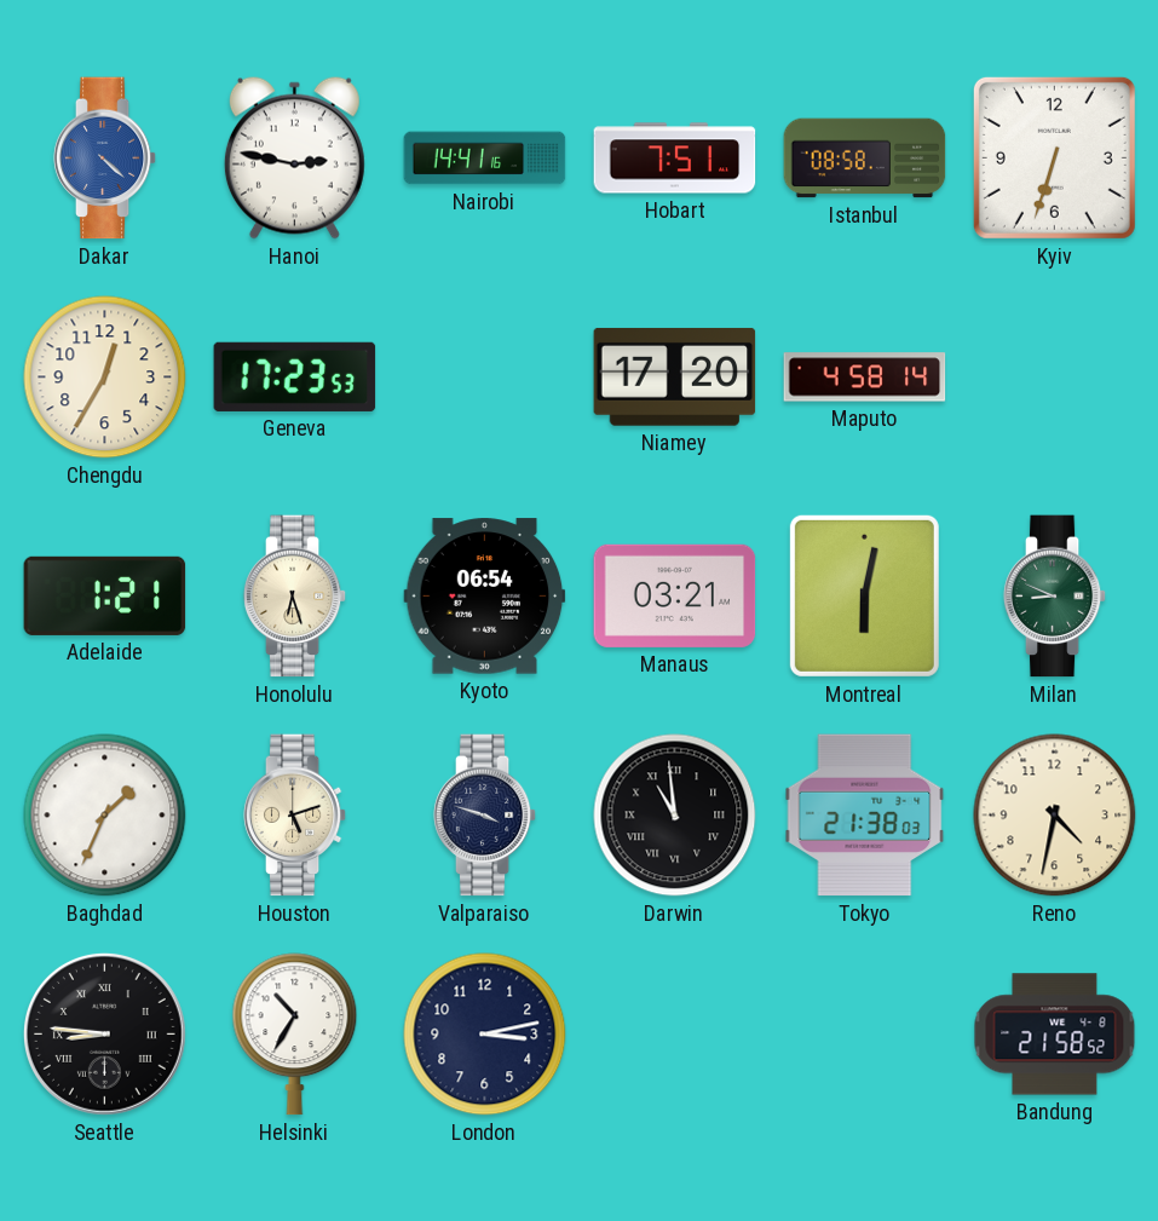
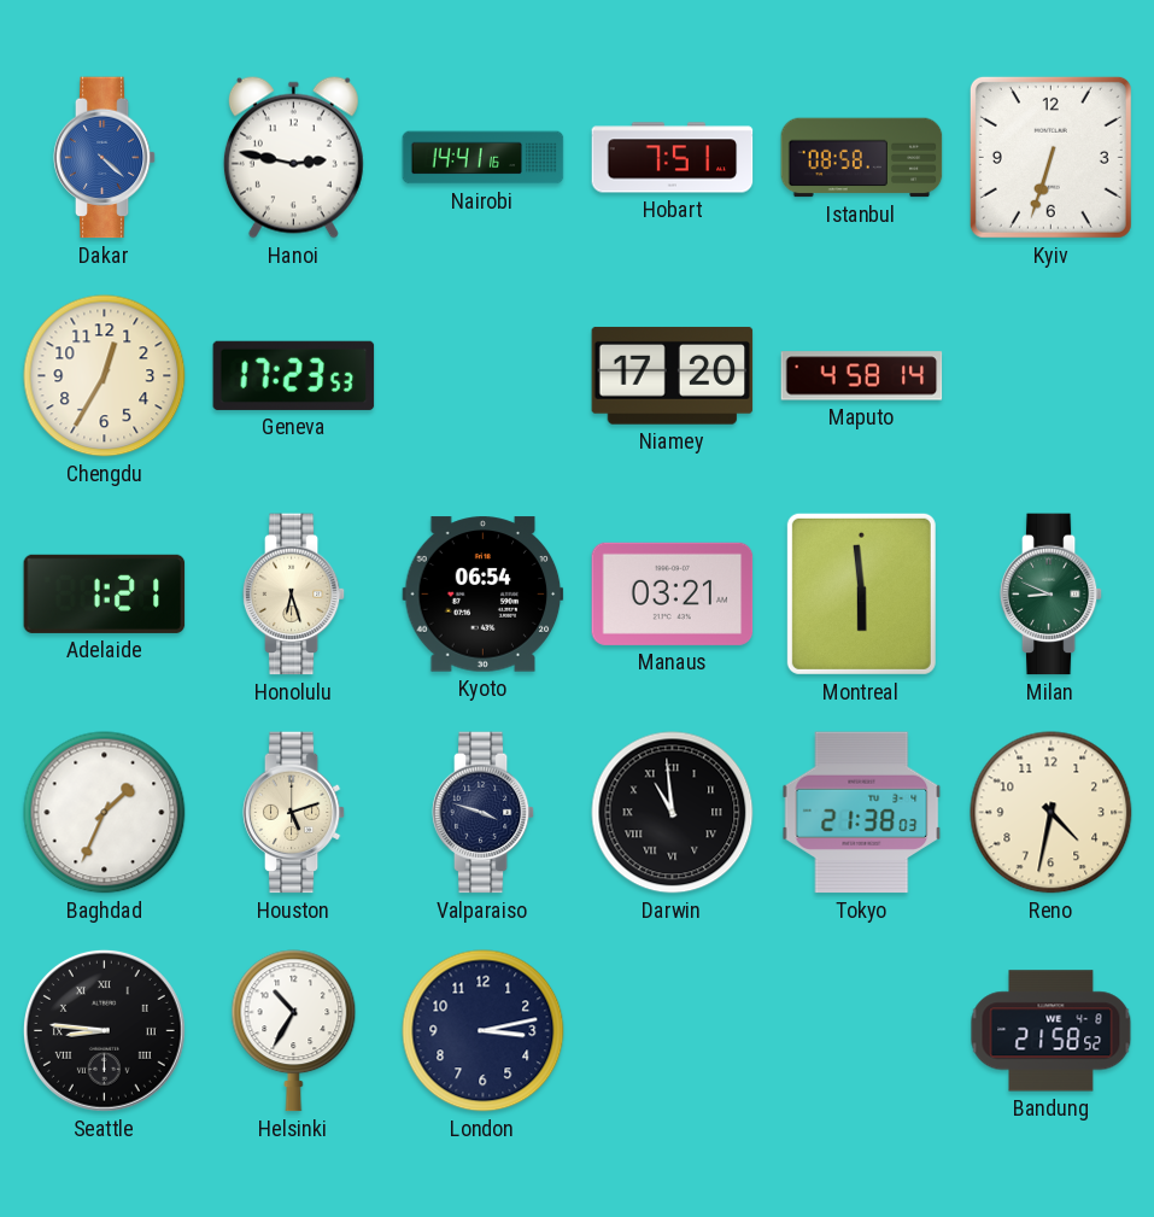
Montreal: 6:02 -> 5:59 (861, 593)
